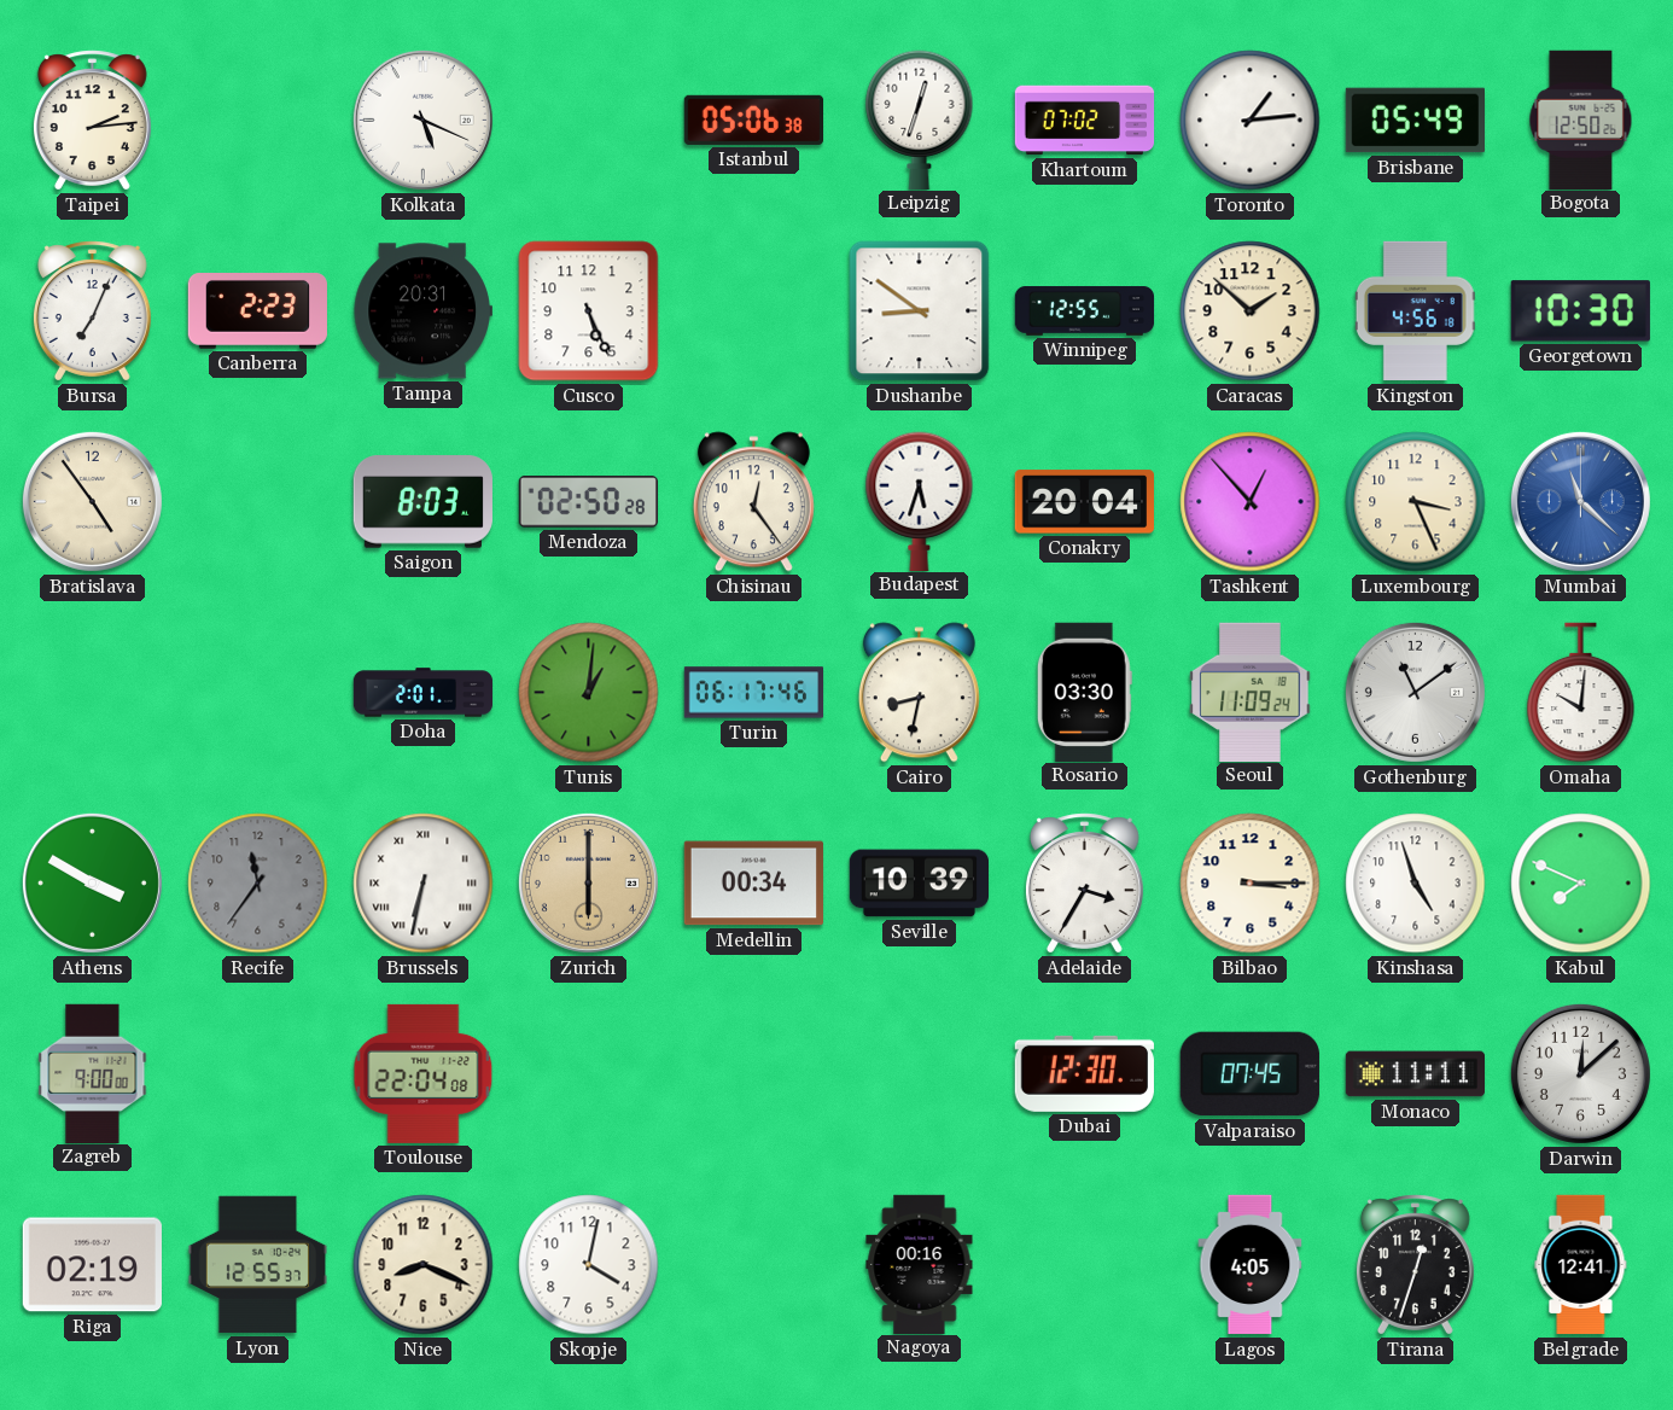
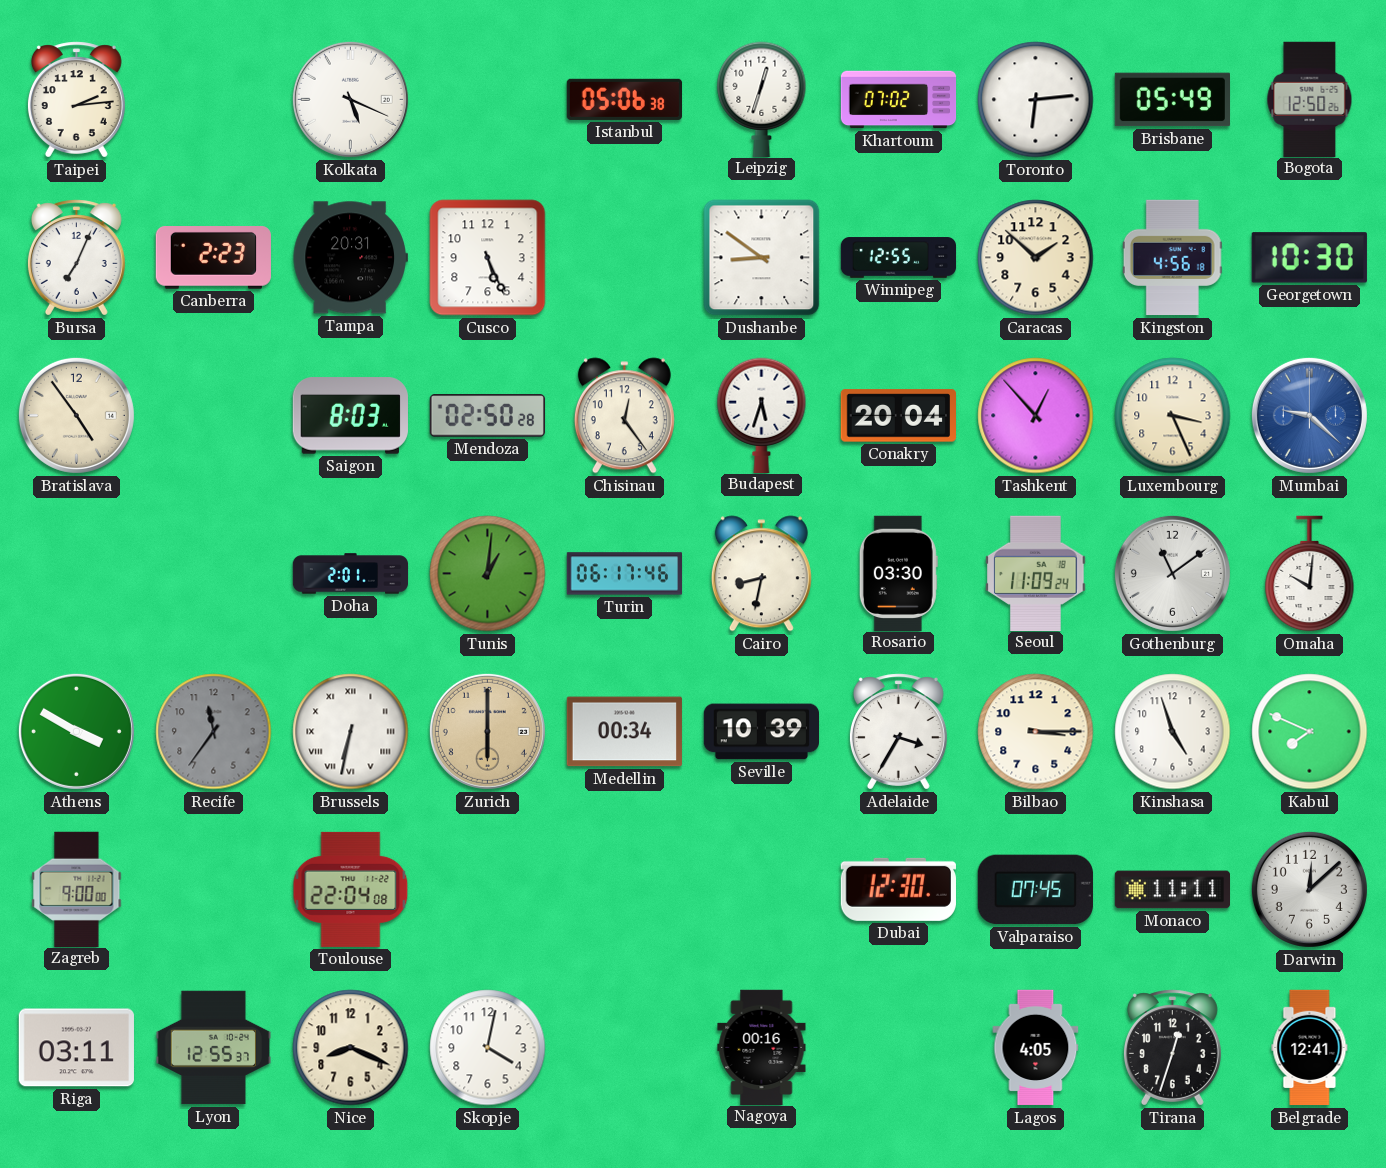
Toronto: 1:14 -> 6:14 (1036, 100)
Mumbai: 11:22 -> 9:22 (1309, 415)
Riga: 02:19 -> 03:11 (76, 1048)
